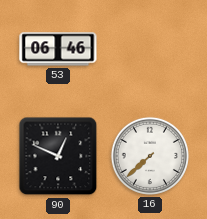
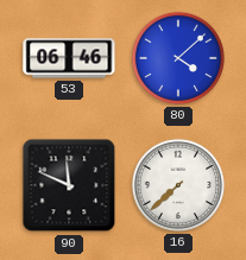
80: none -> 4:08 (178, 58)
90: 12:49 -> 11:49 (69, 185)
